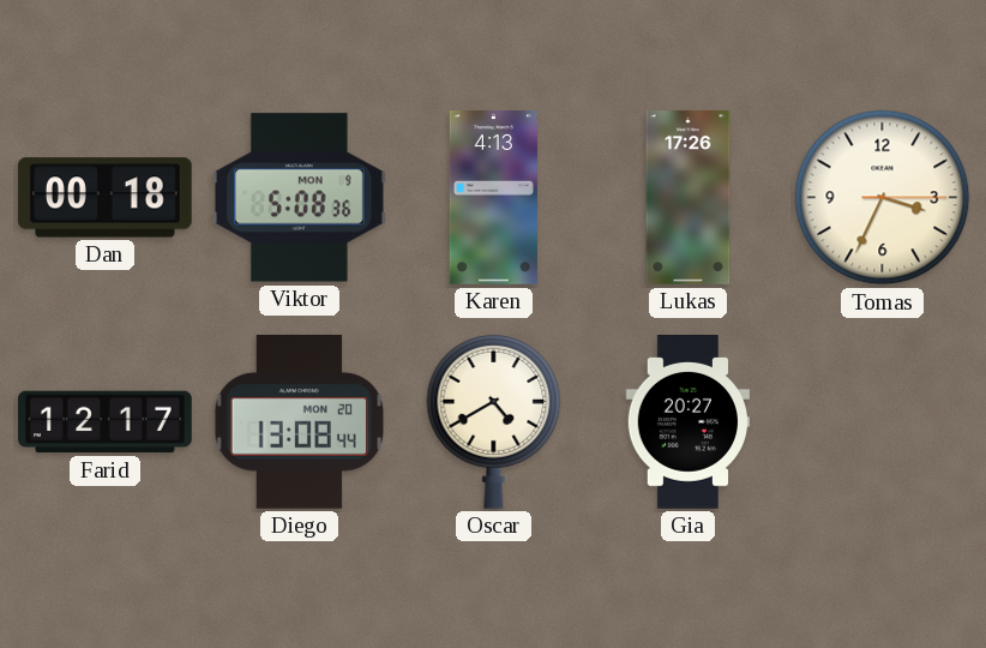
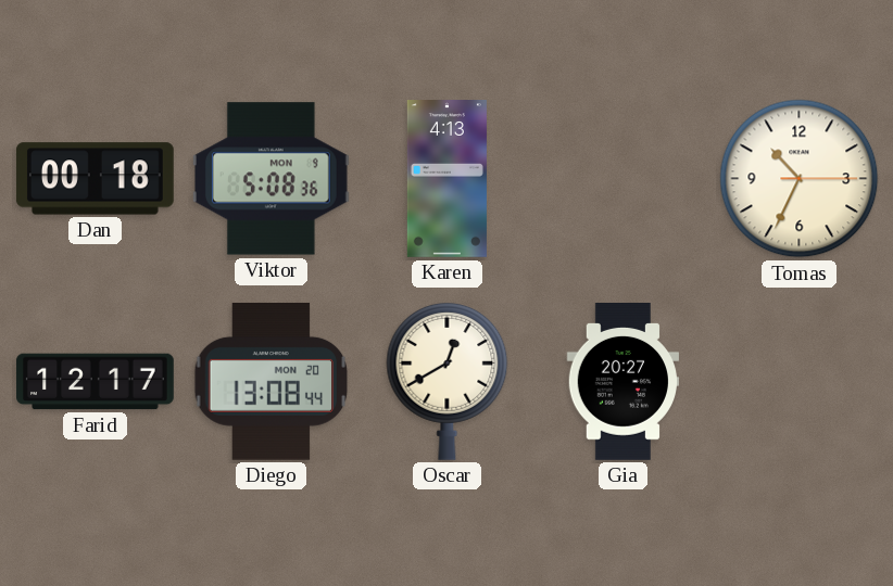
Lukas: 17:26 -> none (689, 198)
Tomas: 3:34 -> 10:34 (800, 179)
Oscar: 4:40 -> 12:40 (448, 381)
